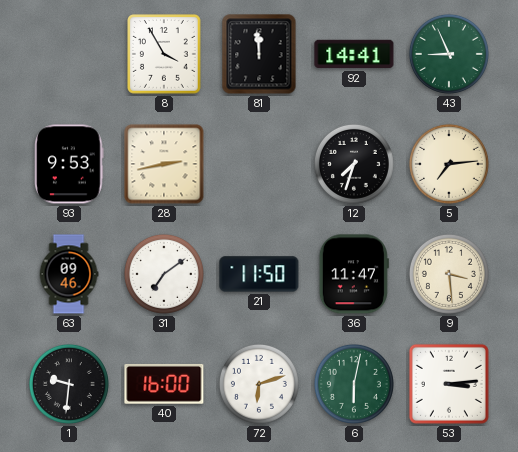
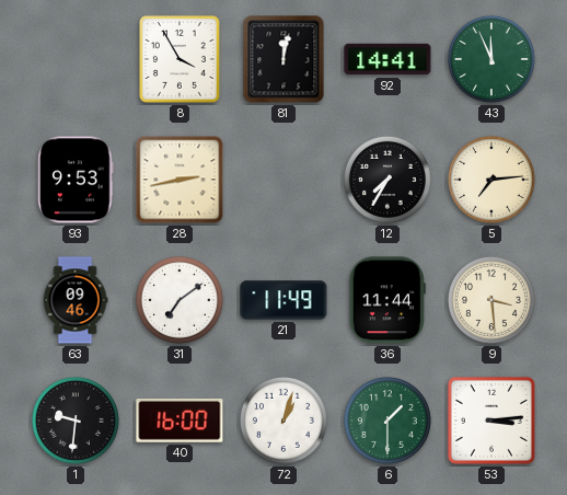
81: 11:59 -> 12:02 (283, 59)
43: 8:56 -> 11:56 (491, 59)
12: 7:33 -> 7:35 (387, 180)
21: 11:50 -> 11:49 (283, 300)
36: 11:47 -> 11:44 (387, 300)
72: 6:12 -> 1:03 (283, 421)
6: 6:02 -> 1:30 (387, 421)
